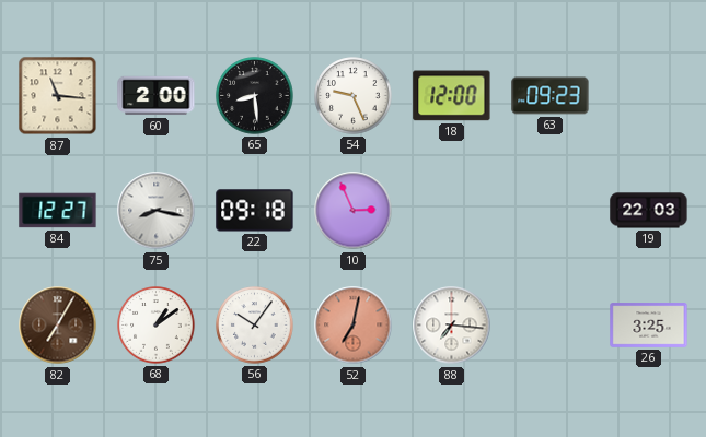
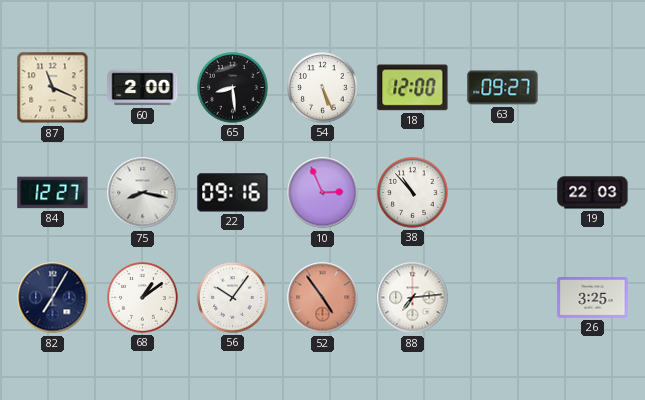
87: 11:16 -> 11:19 (53, 88)
54: 9:26 -> 5:26 (323, 88)
63: 09:23 -> 09:27 (503, 88)
22: 09:18 -> 09:16 (233, 193)
38: none -> 10:53 (413, 193)
82 dial: brown -> navy (53, 298)
52: 7:02 -> 4:54 (323, 298)
88: 7:16 -> 7:14 (413, 298)
